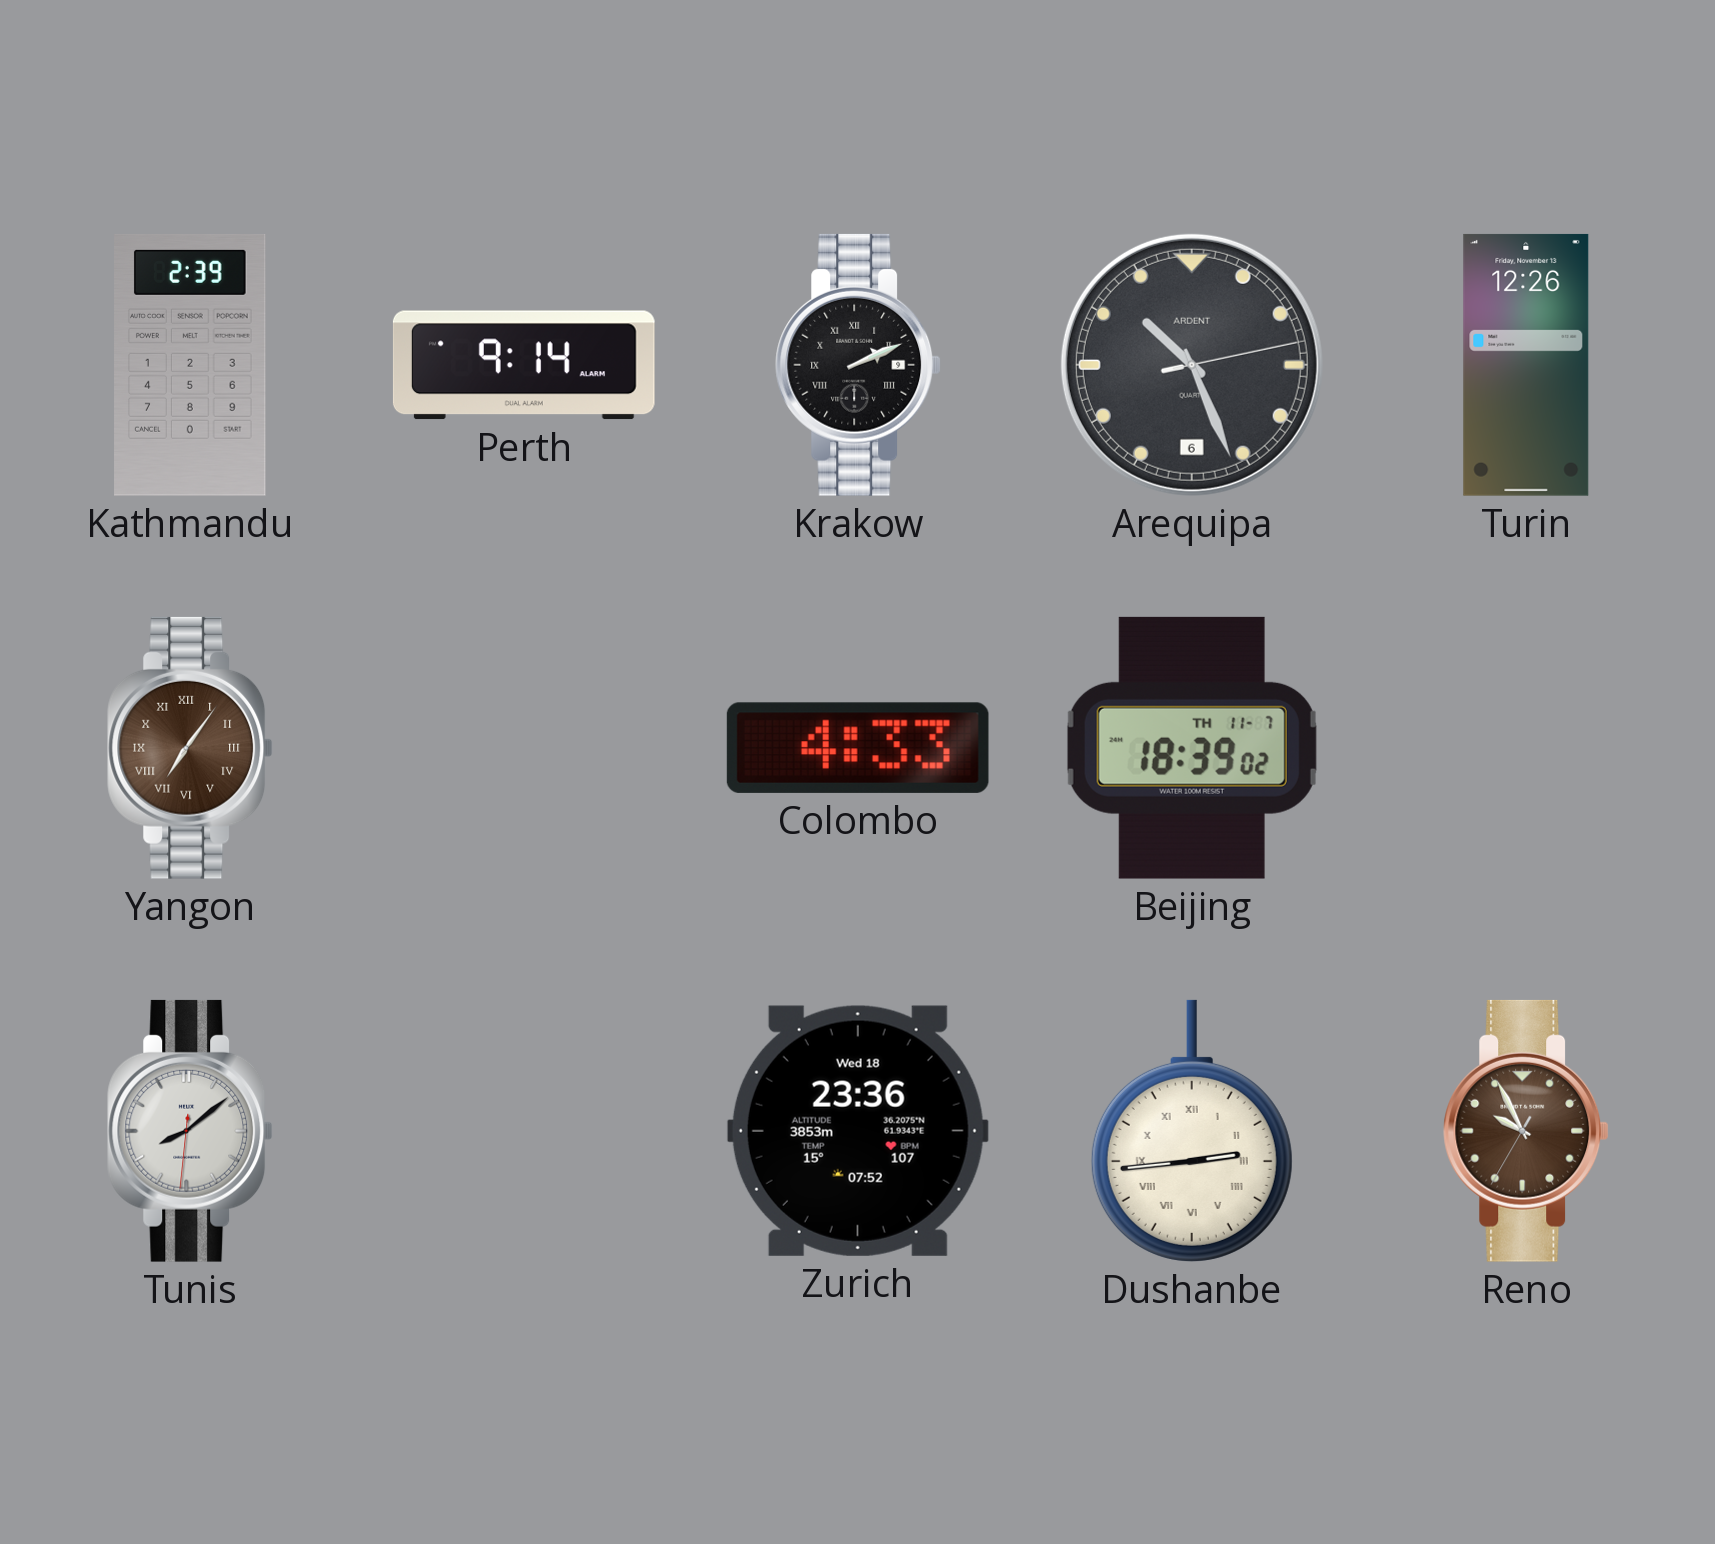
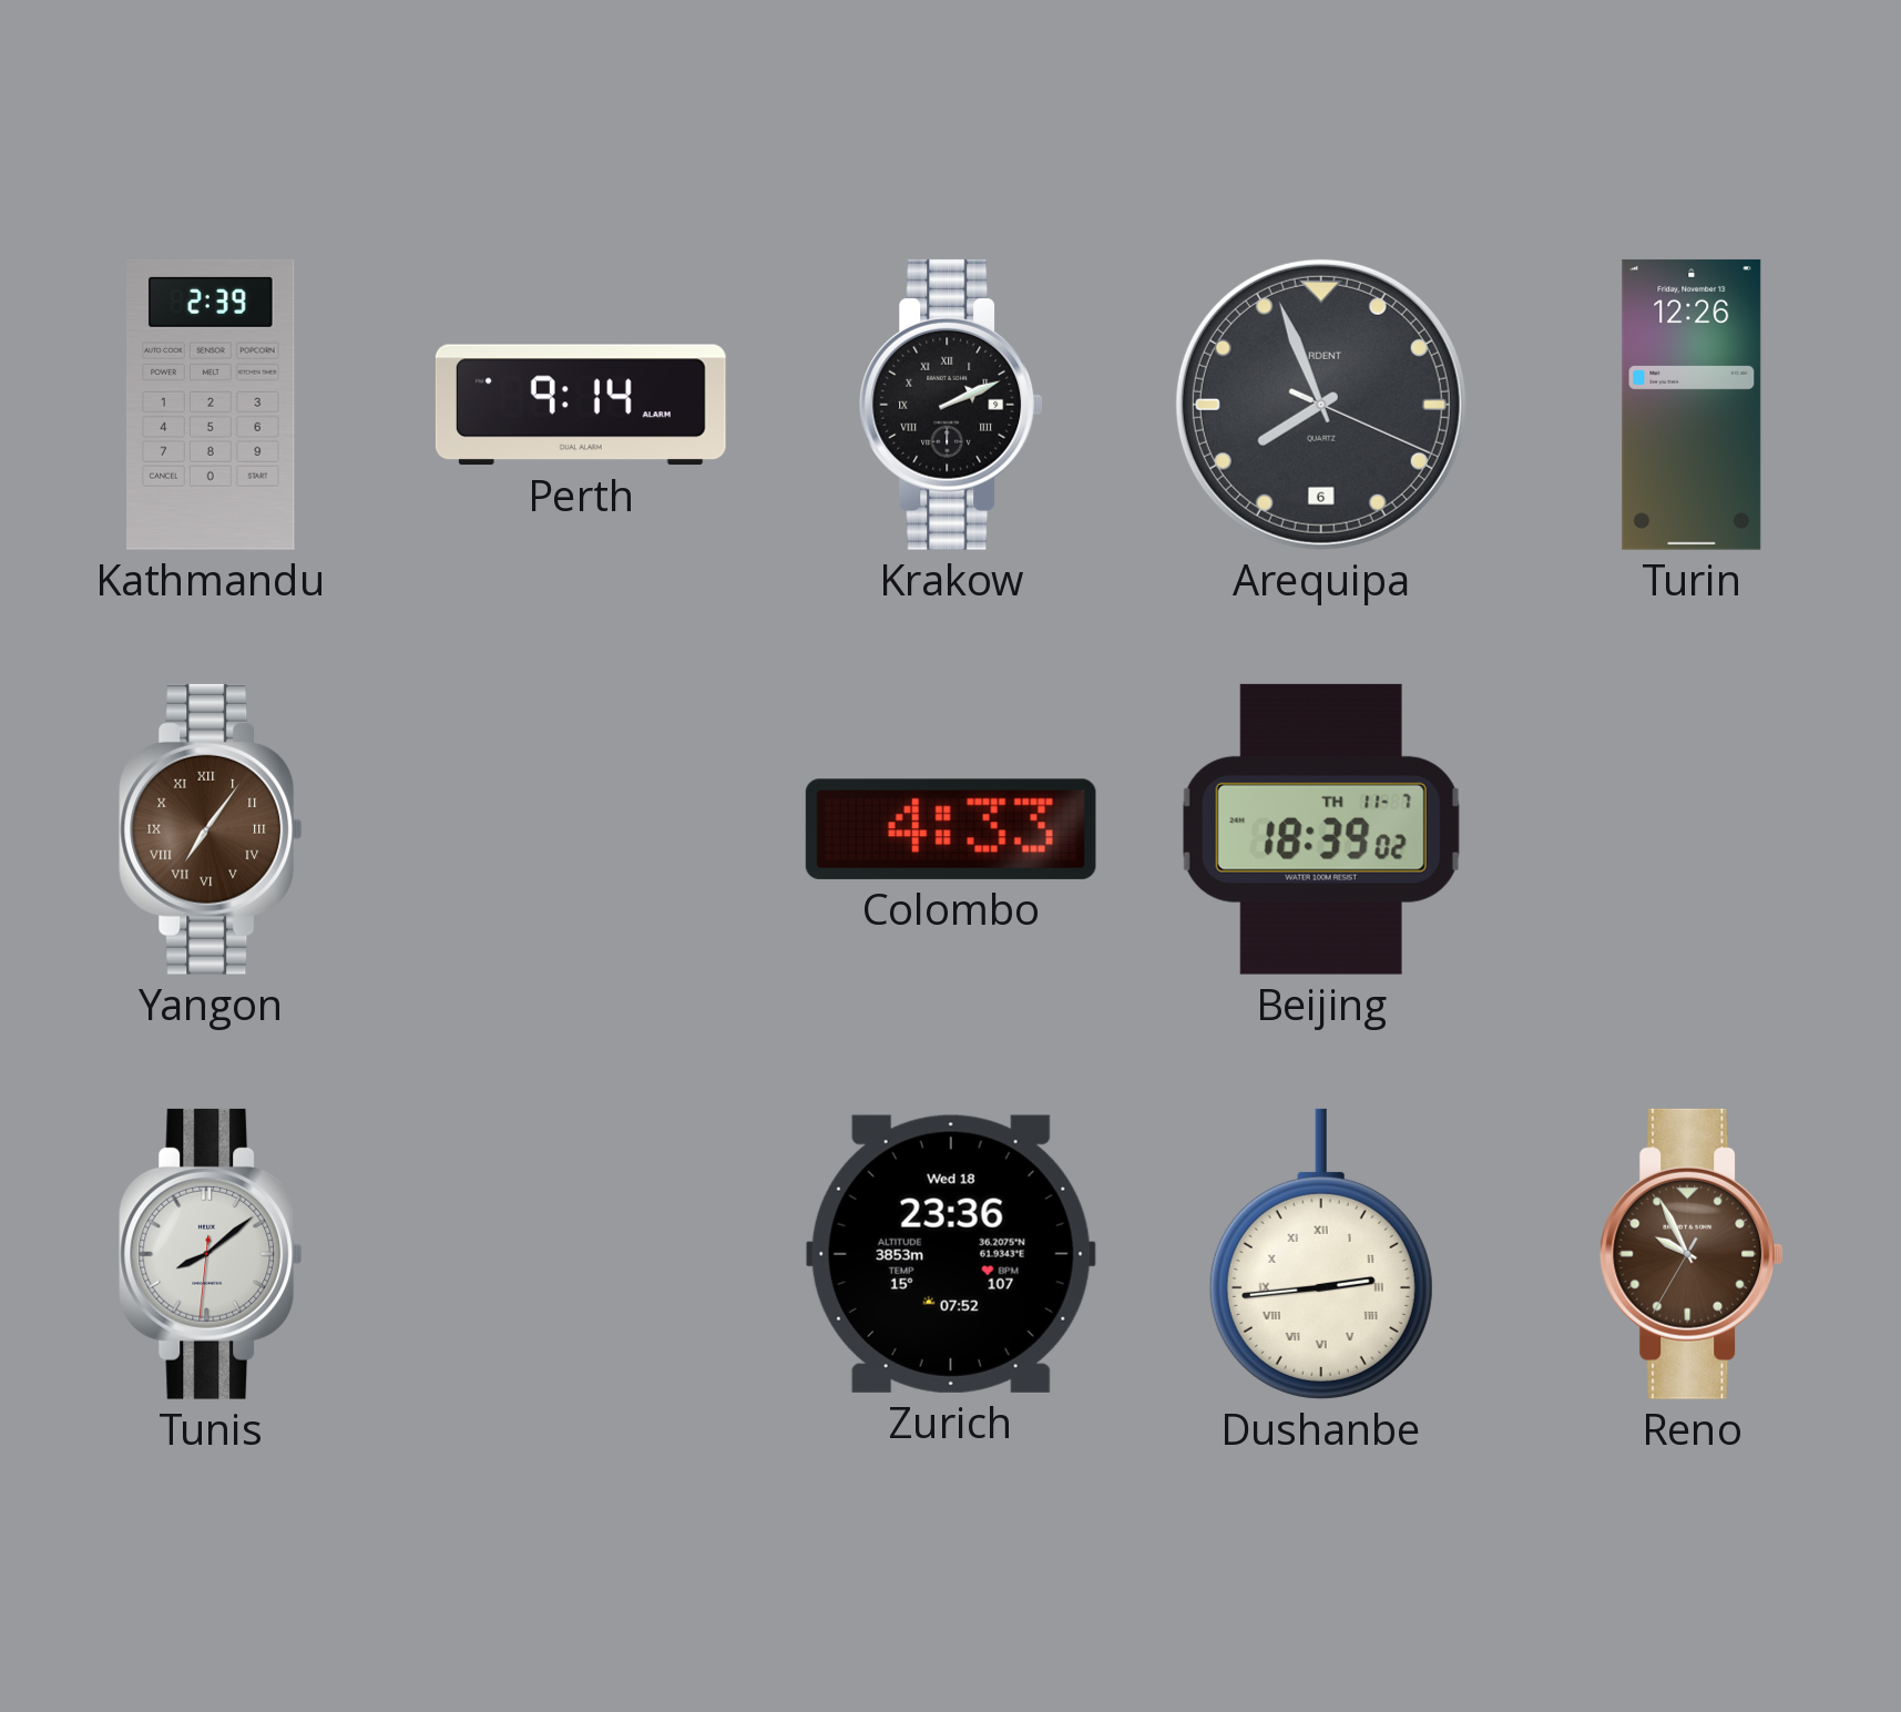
Arequipa: 10:26 -> 7:56 (1321, 405)
